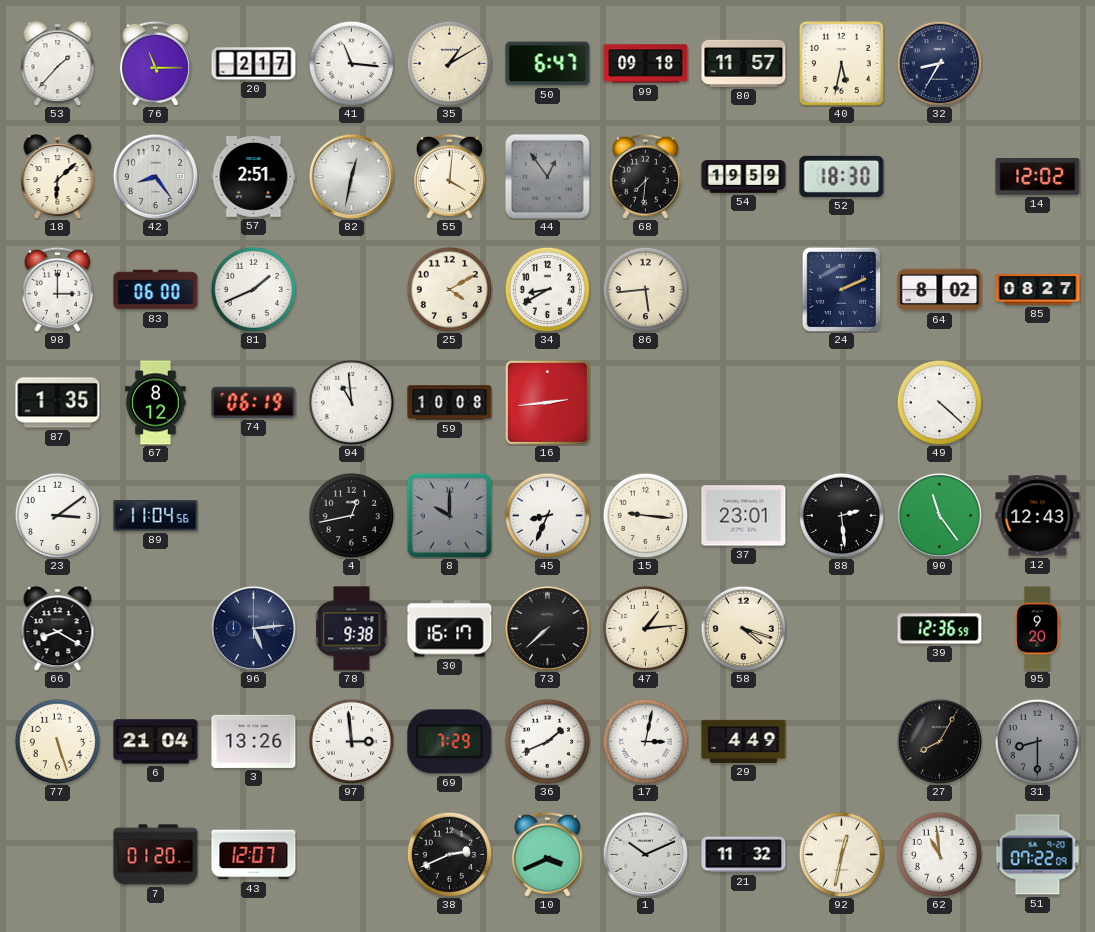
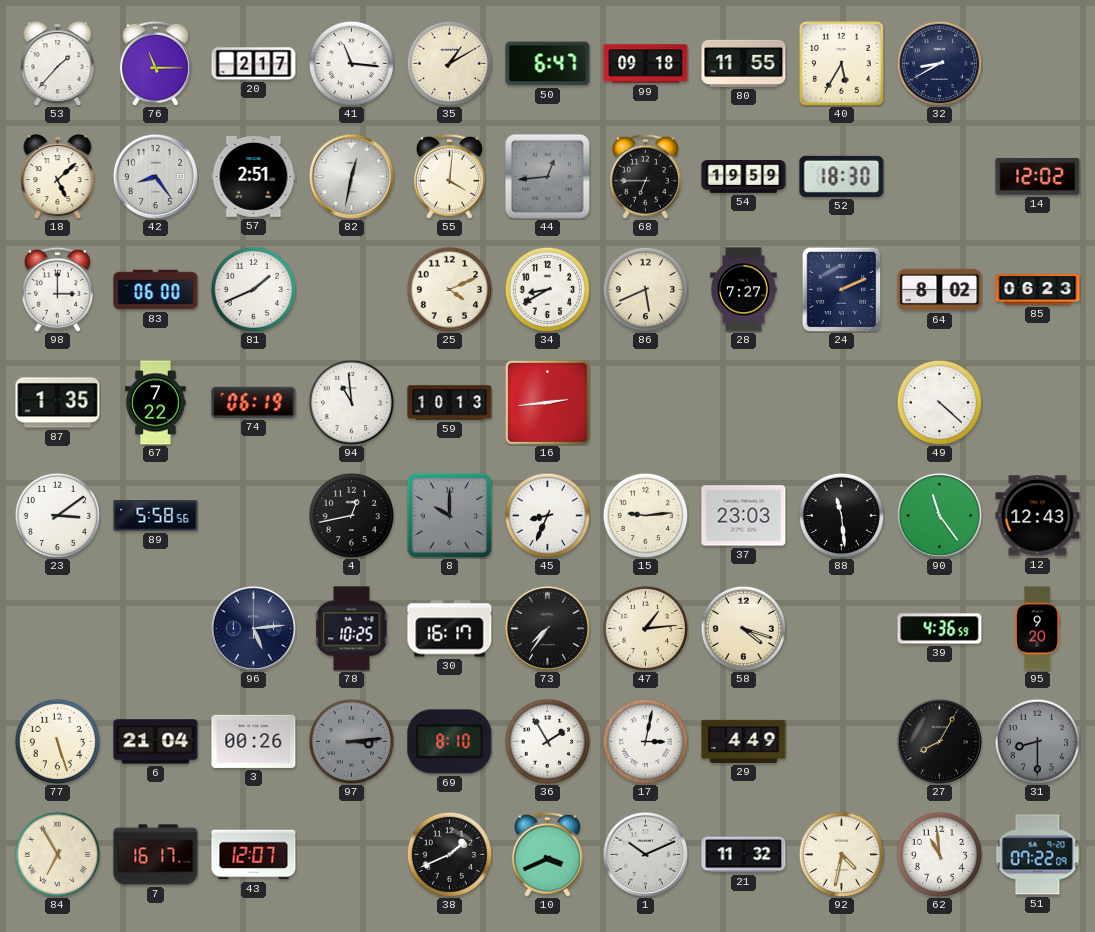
80: 11:57 -> 11:55 (744, 63)
40: 5:32 -> 5:35 (842, 64)
32: 8:35 -> 8:40 (939, 63)
18: 6:08 -> 5:08 (58, 177)
44: 12:54 -> 12:44 (547, 176)
68: 7:31 -> 6:45 (645, 176)
25: 4:10 -> 4:11 (449, 289)
86: 5:44 -> 5:41 (645, 289)
28: none -> 7:27 (744, 290)
85: 08:27 -> 06:23 (1038, 290)
67: 8:12 -> 7:22 (156, 403)
59: 10:08 -> 10:13 (450, 403)
89: 11:04 -> 5:58 (156, 516)
15: 9:16 -> 9:14 (645, 515)
37: 23:01 -> 23:03 (744, 516)
88: 2:29 -> 11:29 (841, 515)
66: 8:20 -> none (58, 629)
78: 9:38 -> 10:25 (352, 629)
73: 7:38 -> 7:36 (547, 628)
39: 12:36 -> 4:36 (940, 629)
3: 13:26 -> 00:26 (254, 741)
97: 2:59 -> 3:14 (351, 741)
97 dial: white -> grey (351, 741)
69: 7:29 -> 8:10 (450, 742)
36: 1:41 -> 1:55 (547, 741)
84: none -> 6:55 (57, 854)
7: 01:20 -> 16:17 (156, 855)
38: 2:41 -> 1:41 (449, 854)
92: 12:32 -> 4:32 (841, 854)
